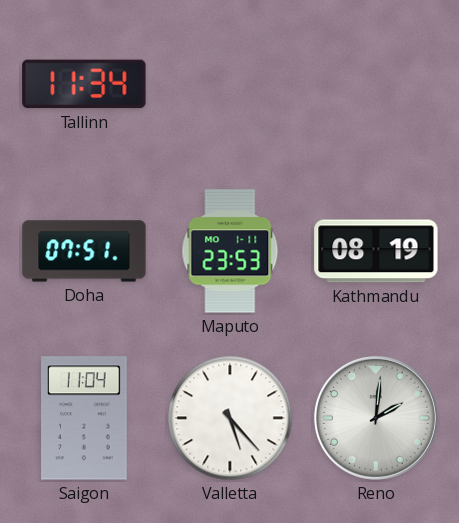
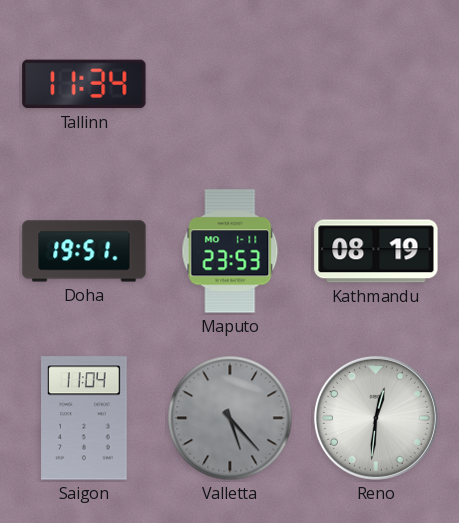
Doha: 07:51 -> 19:51 (84, 251)
Valletta dial: white -> grey (230, 418)
Reno: 2:01 -> 12:31 (376, 418)
